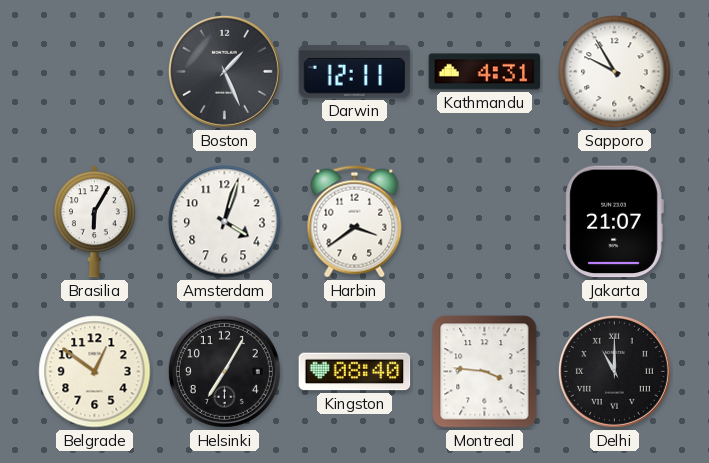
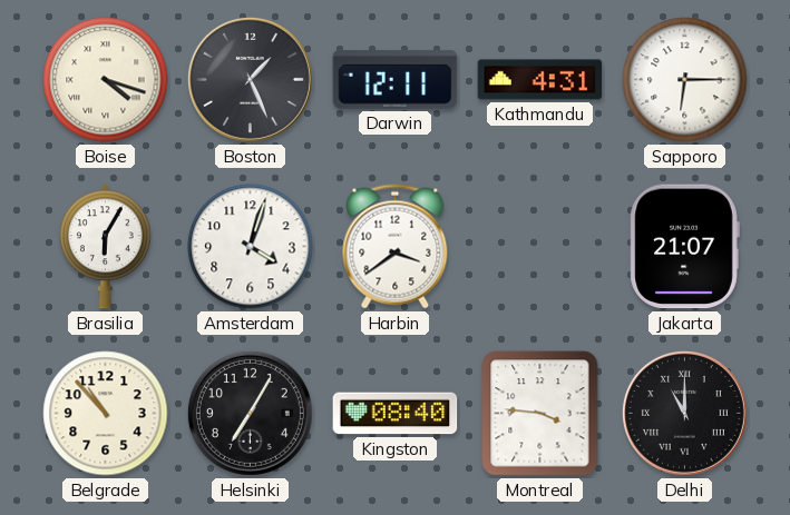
Boise: none -> 4:18 (106, 80)
Sapporo: 9:55 -> 6:15 (685, 80)
Belgrade: 12:51 -> 10:53 (106, 414)
